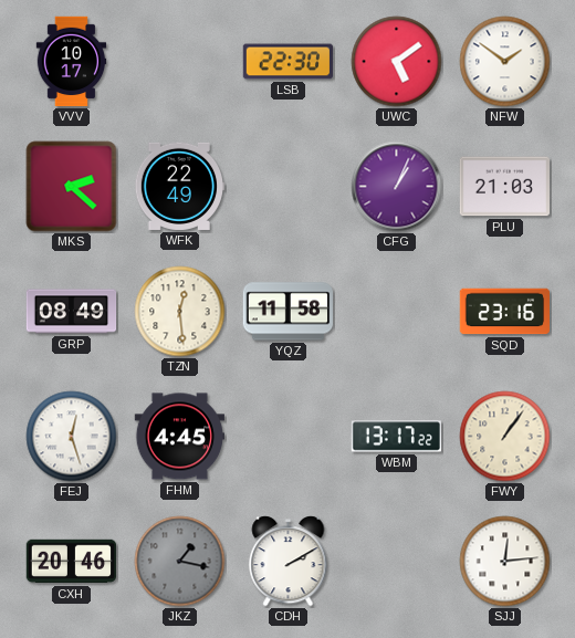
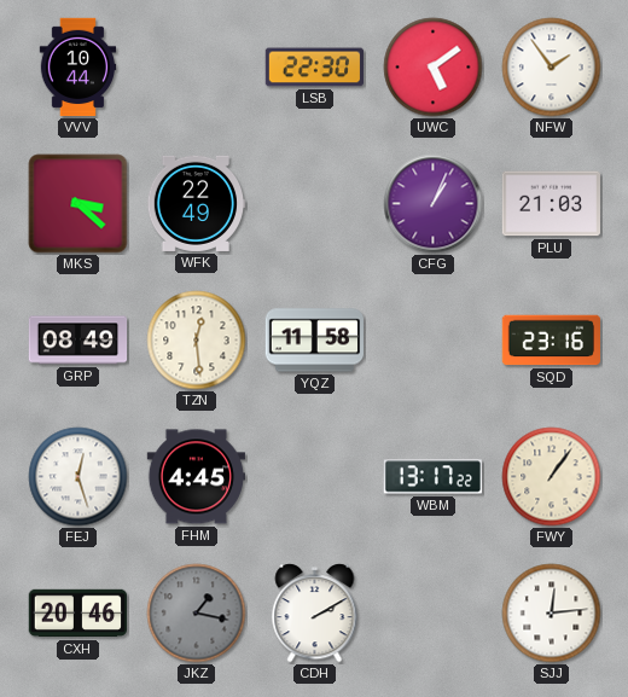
VVV: 10:17 -> 10:44 (78, 68)
NFW: 1:51 -> 1:54 (552, 68)
MKS: 2:22 -> 3:22 (78, 204)
